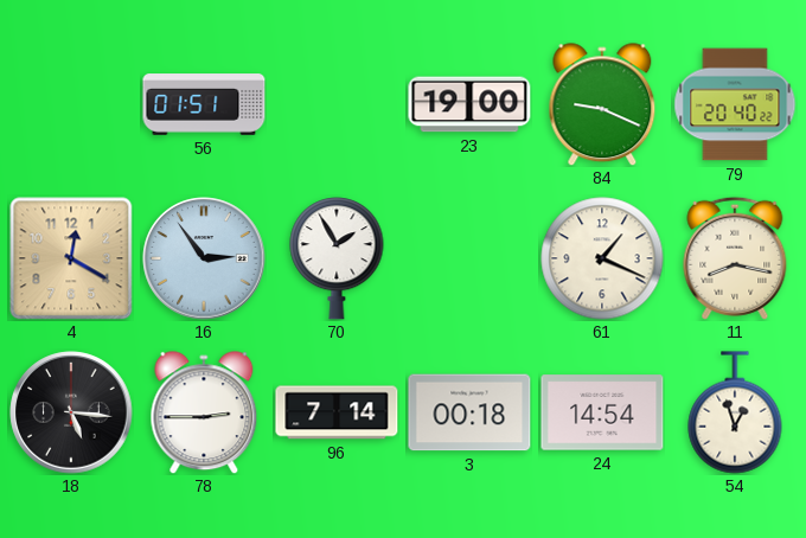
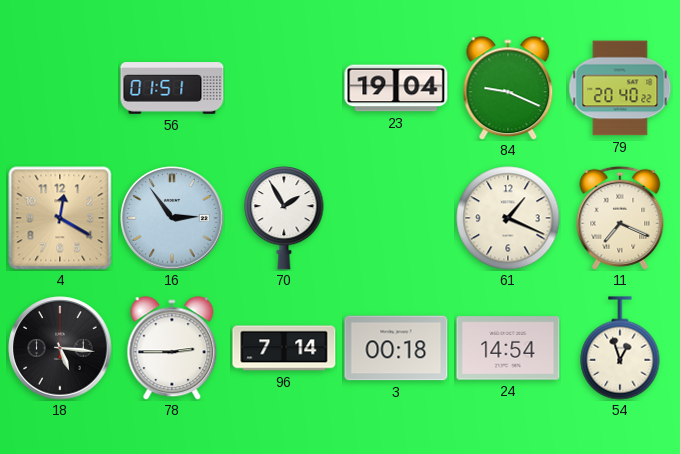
23: 19:00 -> 19:04 (396, 88)
11: 8:17 -> 7:19 (620, 218)
